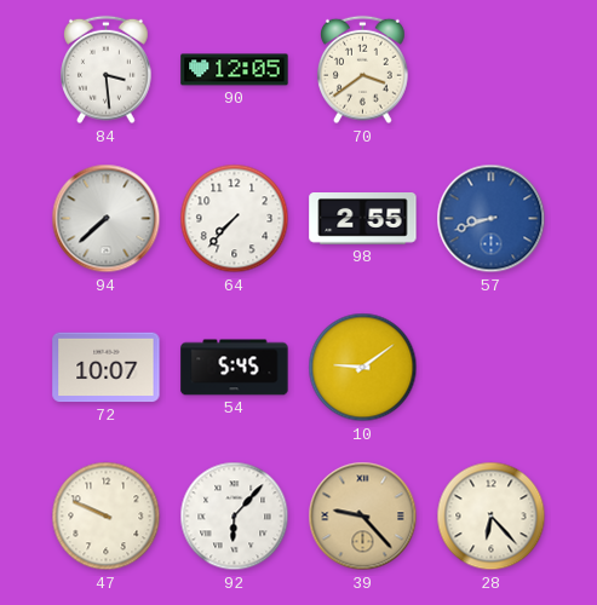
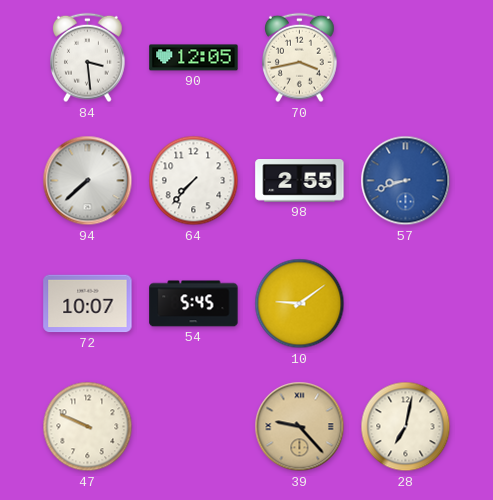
70: 3:39 -> 3:43 (300, 58)
92: 6:07 -> none (235, 517)
28: 6:23 -> 7:02 (406, 427)
